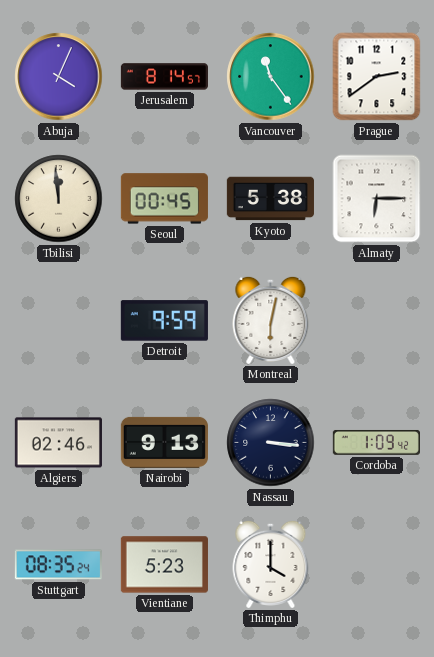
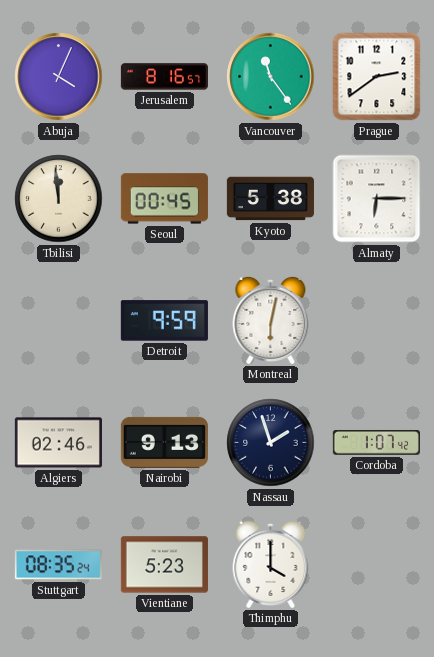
Jerusalem: 8:14 -> 8:16 (164, 77)
Nassau: 3:16 -> 1:57 (271, 443)
Cordoba: 1:09 -> 1:07 (376, 443)
